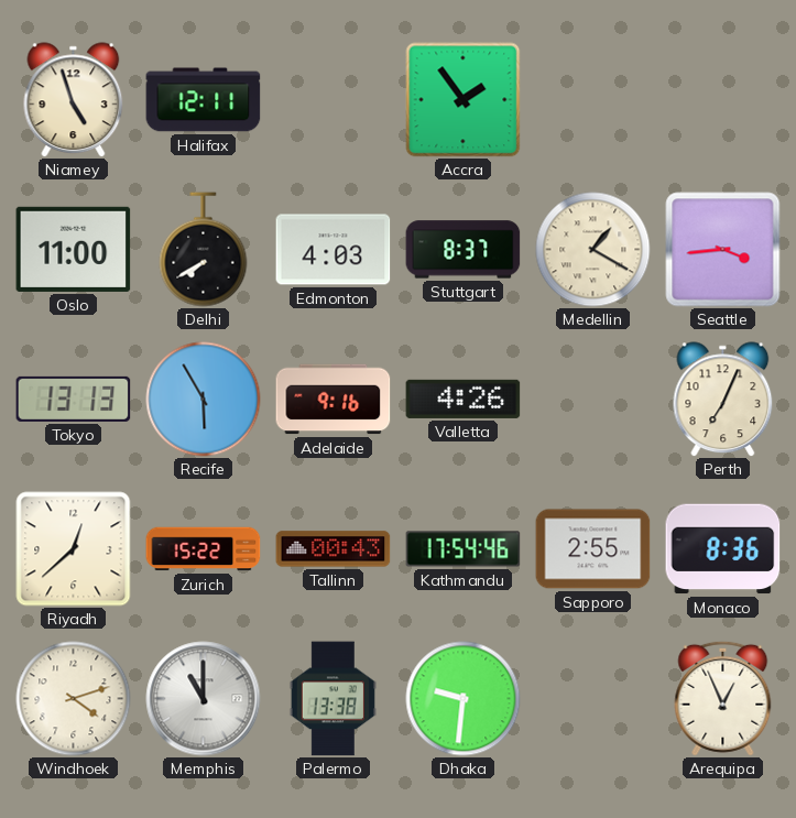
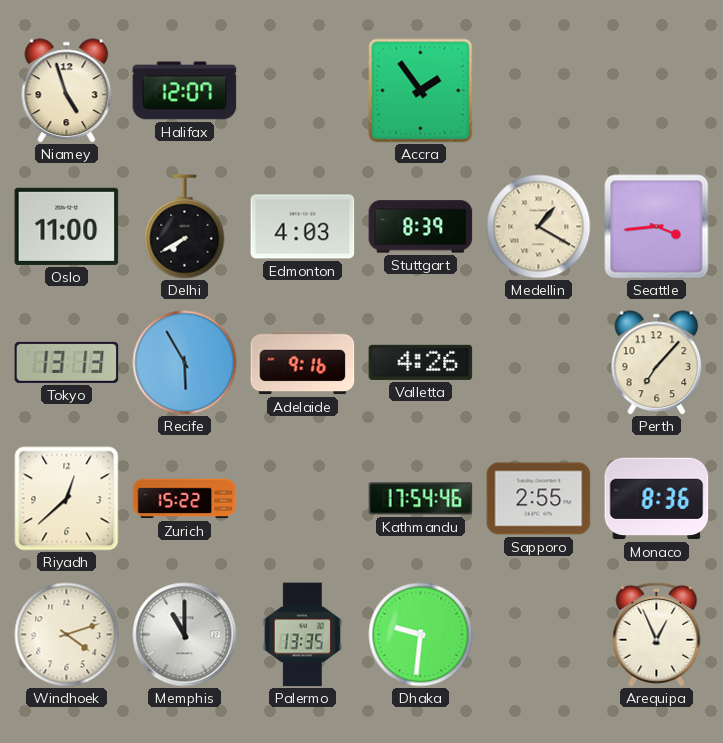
Halifax: 12:11 -> 12:07 (185, 91)
Stuttgart: 8:37 -> 8:39 (421, 227)
Perth: 7:04 -> 7:07 (657, 363)
Tallinn: 00:43 -> none (334, 549)
Palermo: 13:38 -> 13:35 (302, 635)
